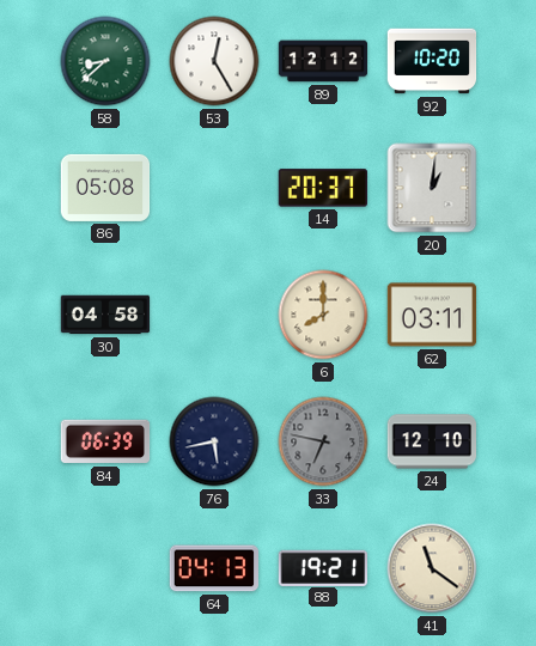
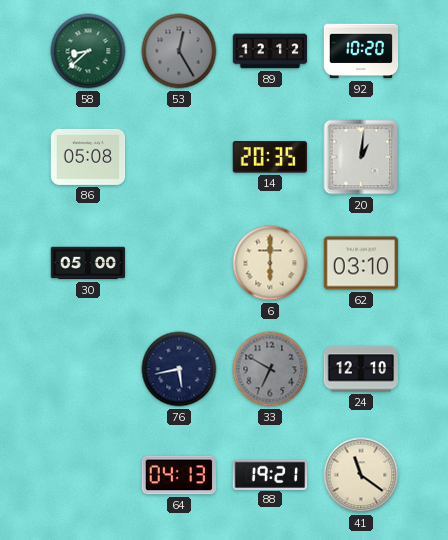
53 dial: white -> grey (179, 51)
14: 20:37 -> 20:35 (269, 157)
30: 04:58 -> 05:00 (88, 263)
6: 8:00 -> 6:00 (270, 263)
62: 03:11 -> 03:10 (361, 263)
84: 06:39 -> none (105, 441)
33: 6:47 -> 6:50 (270, 369)
